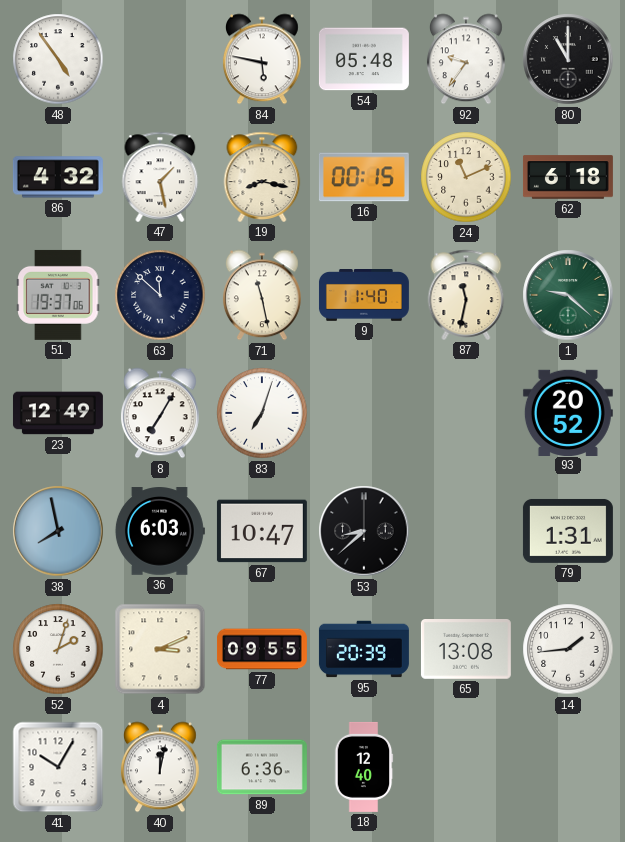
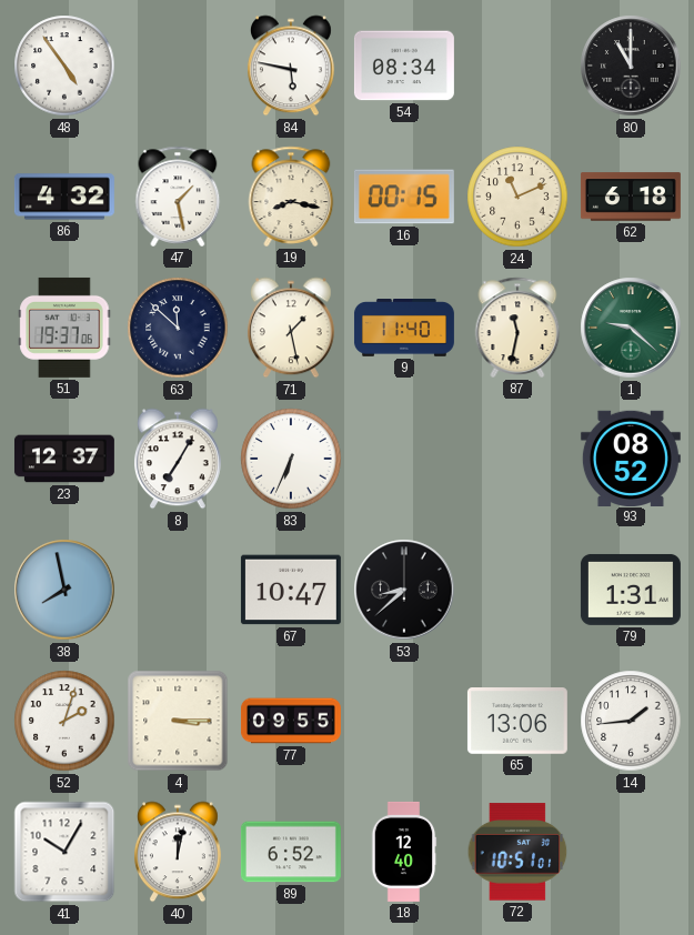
54: 05:48 -> 08:34 (404, 66)
92: 9:36 -> none (466, 59)
71: 11:28 -> 1:28 (291, 328)
23: 12:49 -> 12:37 (64, 459)
83: 7:03 -> 6:34 (291, 459)
93: 20:52 -> 08:52 (631, 458)
36: 6:03 -> none (159, 531)
4: 3:11 -> 3:15 (178, 721)
95: 20:39 -> none (364, 649)
65: 13:08 -> 13:06 (517, 722)
89: 6:36 -> 6:52 (291, 852)
72: none -> 10:51 (517, 852)
